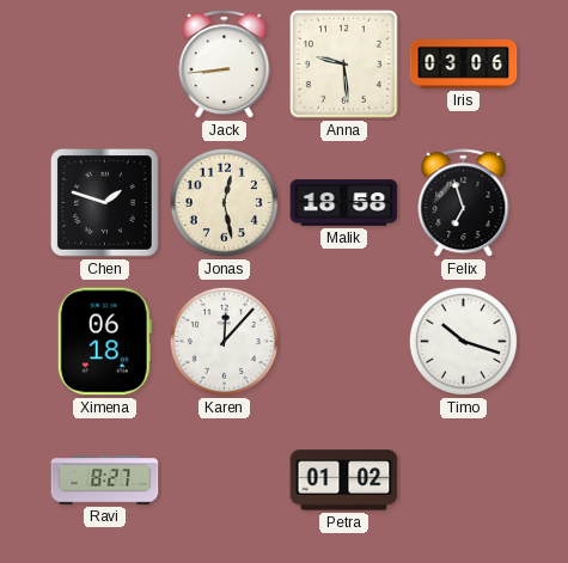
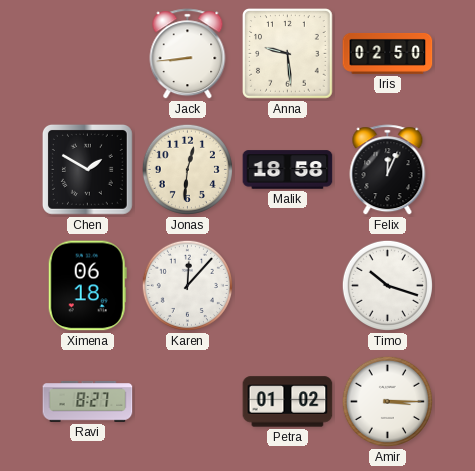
Iris: 03:06 -> 02:50 (388, 53)
Chen: 1:48 -> 1:50 (87, 169)
Jonas: 12:28 -> 12:31 (187, 169)
Felix: 6:57 -> 12:04 (388, 170)
Amir: none -> 3:15 (387, 401)
